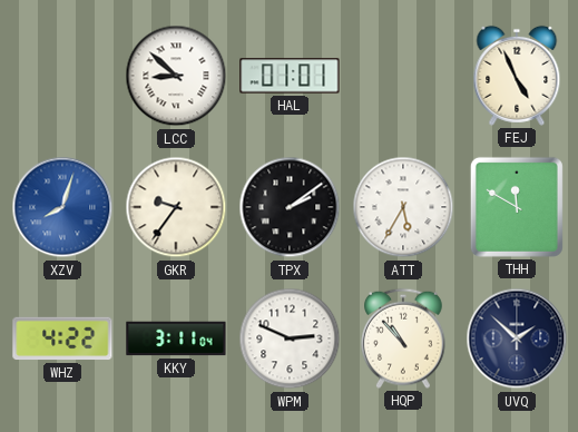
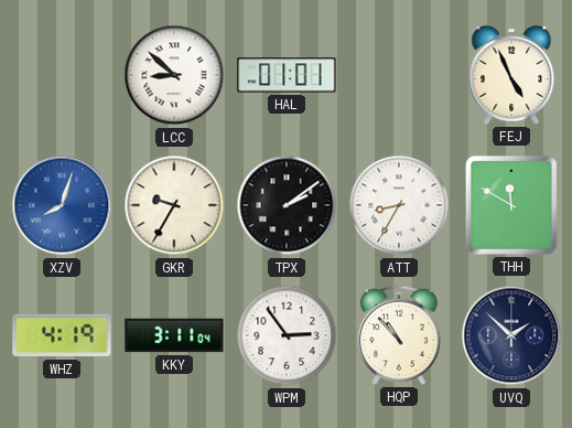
GKR: 9:36 -> 9:35 (174, 205)
ATT: 5:35 -> 8:35 (399, 205)
WHZ: 4:22 -> 4:19 (62, 335)
WPM: 2:49 -> 2:54 (287, 335)
